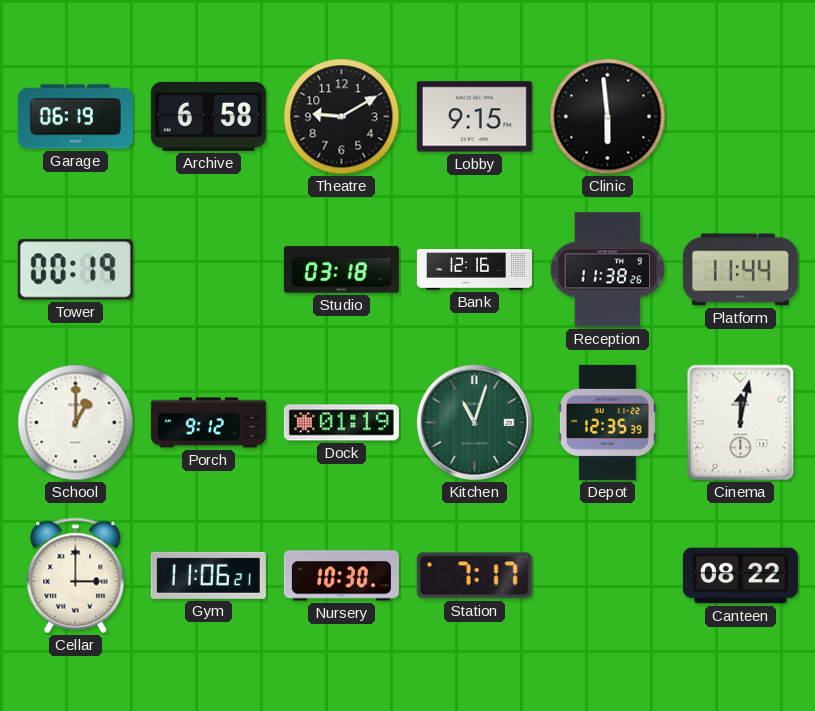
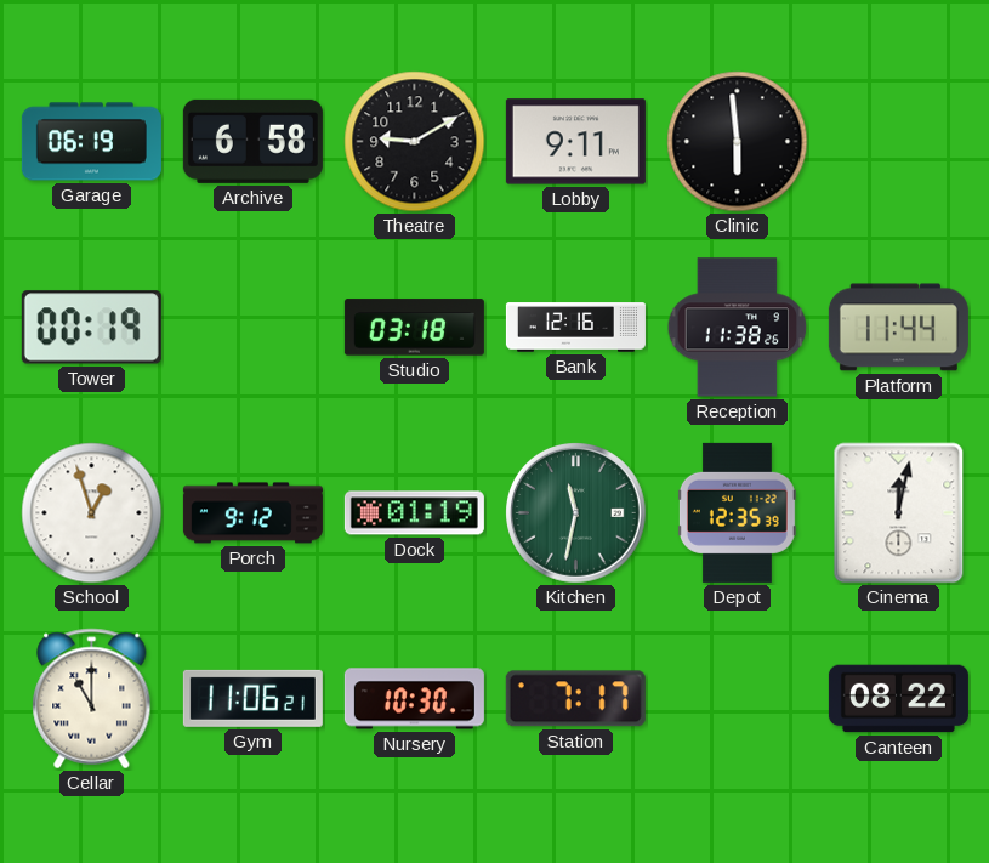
Lobby: 9:15 -> 9:11 (575, 142)
School: 1:00 -> 12:57 (92, 513)
Kitchen: 11:03 -> 11:32 (576, 513)
Cellar: 3:00 -> 11:00 (92, 699)
